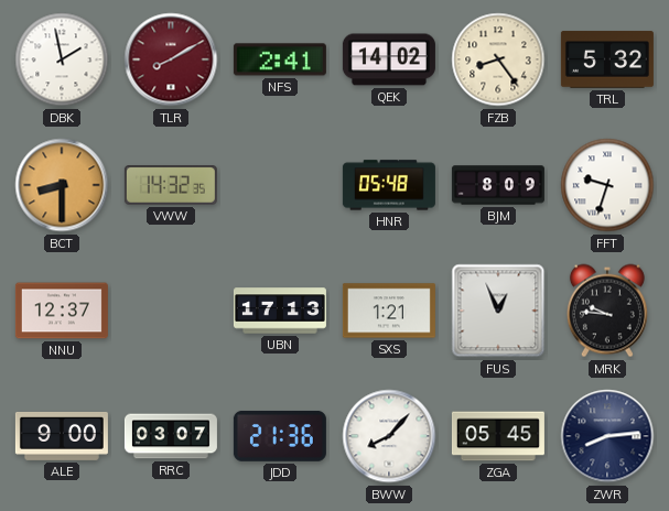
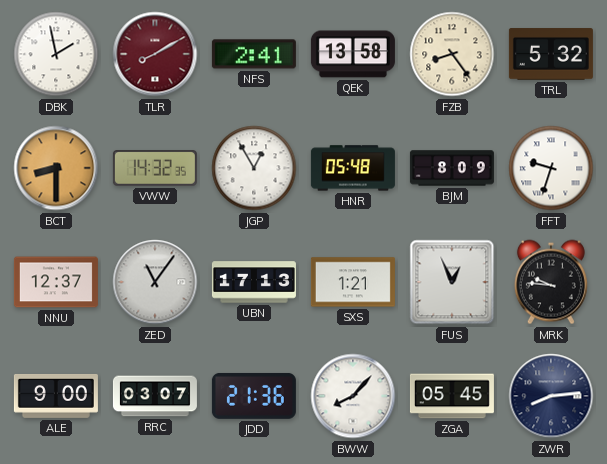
QEK: 14:02 -> 13:58 (353, 54)
JGP: none -> 12:55 (254, 168)
ZED: none -> 11:06 (155, 282)
